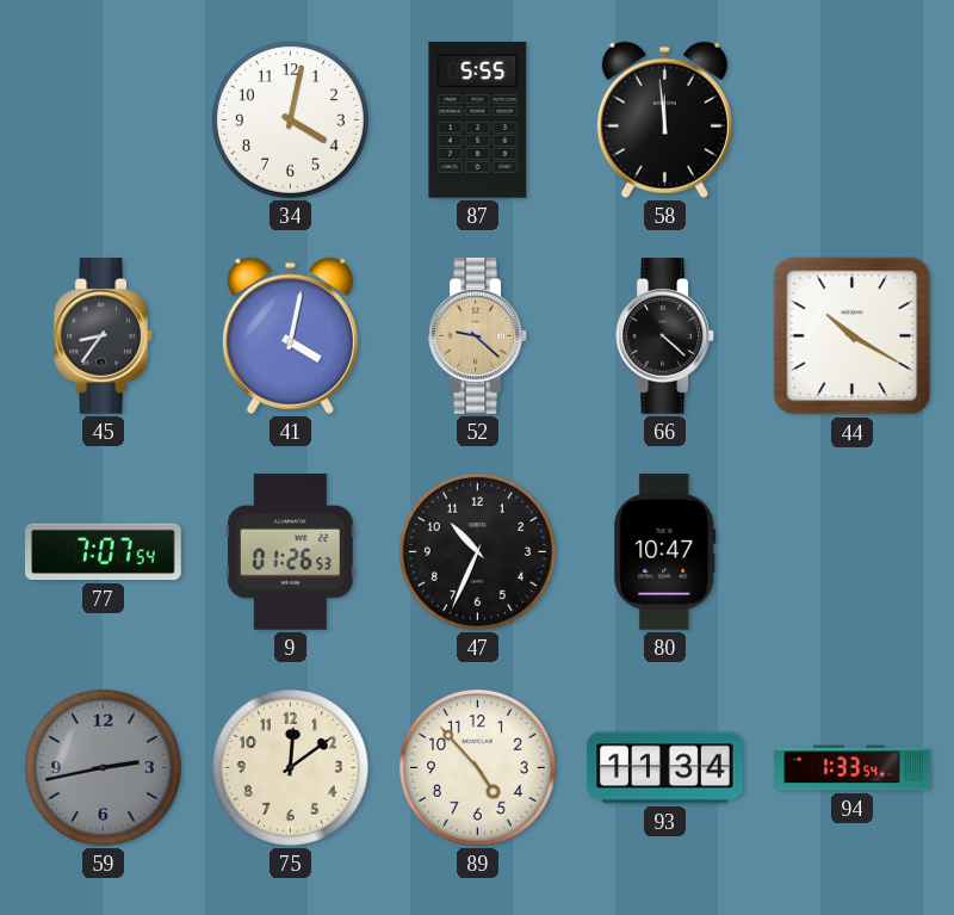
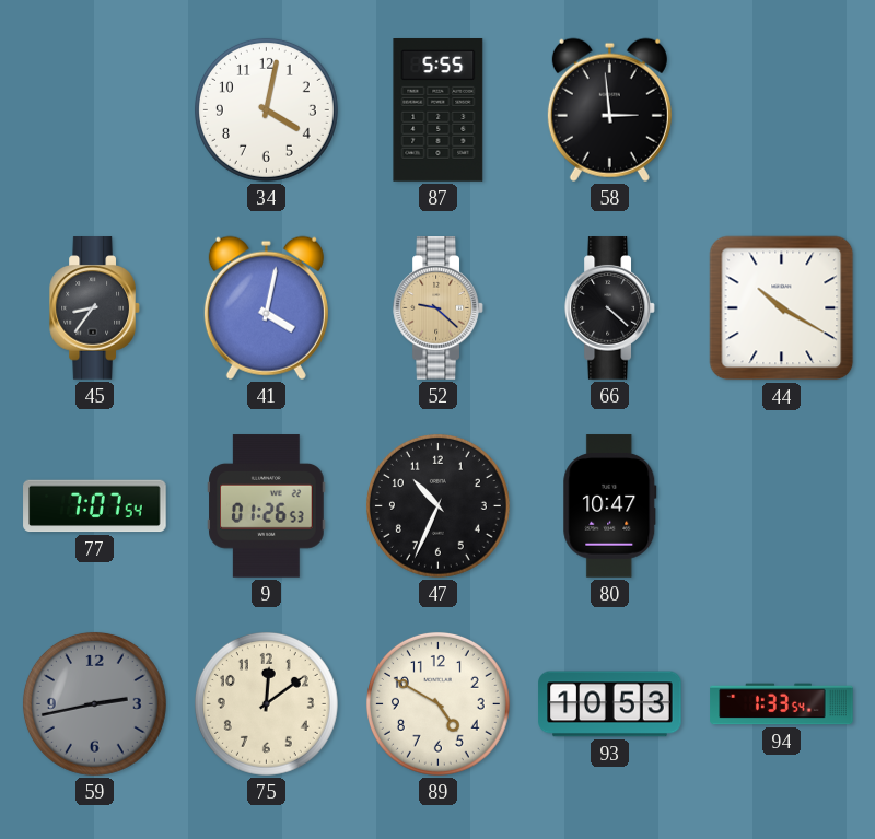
58: 11:59 -> 2:59 (609, 109)
89: 4:53 -> 4:50 (437, 703)
93: 11:34 -> 10:53 (610, 704)
